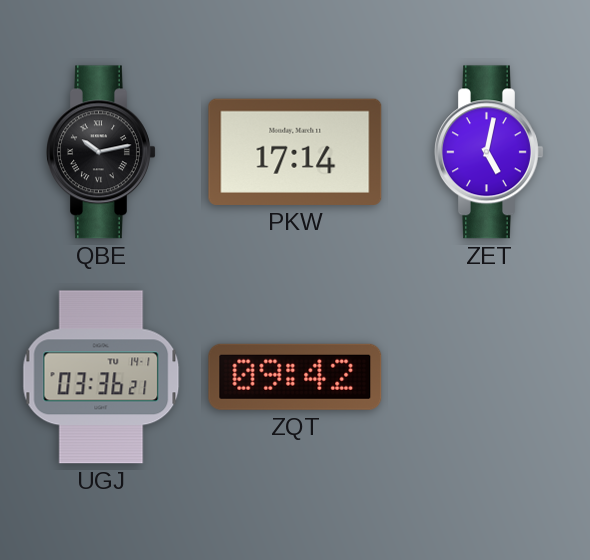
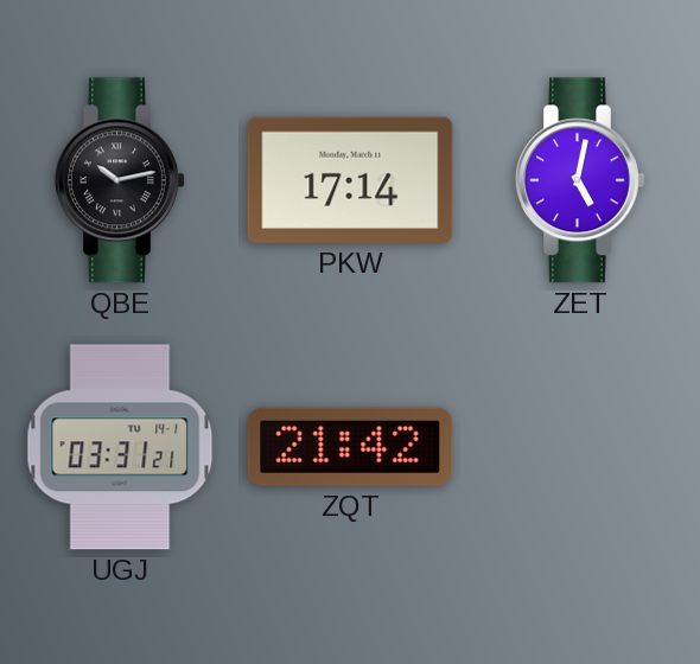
UGJ: 03:36 -> 03:31 (120, 447)
ZQT: 09:42 -> 21:42 (350, 447)
